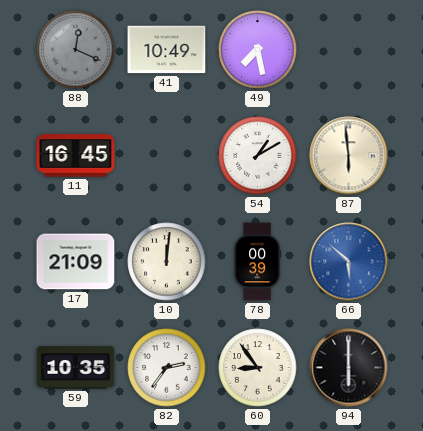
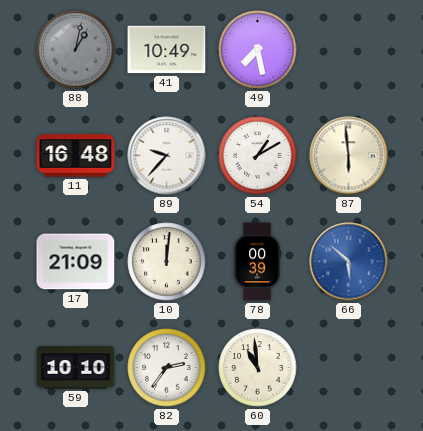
88: 12:19 -> 1:02 (76, 50)
11: 16:45 -> 16:48 (76, 156)
89: none -> 9:37 (167, 156)
59: 10:35 -> 10:10 (76, 368)
60: 8:54 -> 10:59 (258, 368)
94: 6:00 -> none (349, 368)
